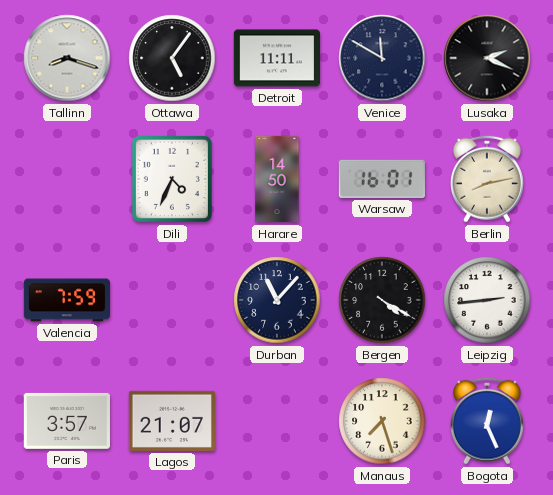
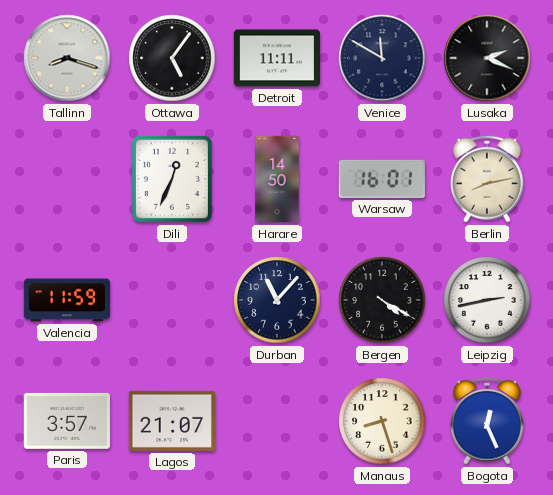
Dili: 4:34 -> 12:34 (172, 179)
Valencia: 7:59 -> 11:59 (66, 300)
Leipzig: 2:44 -> 2:43 (487, 300)
Manaus: 7:27 -> 8:27 (382, 421)
